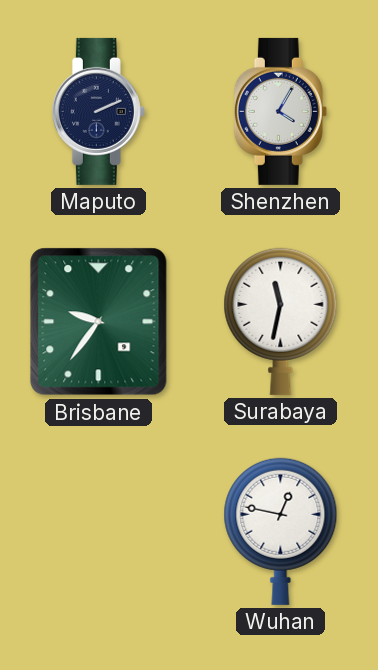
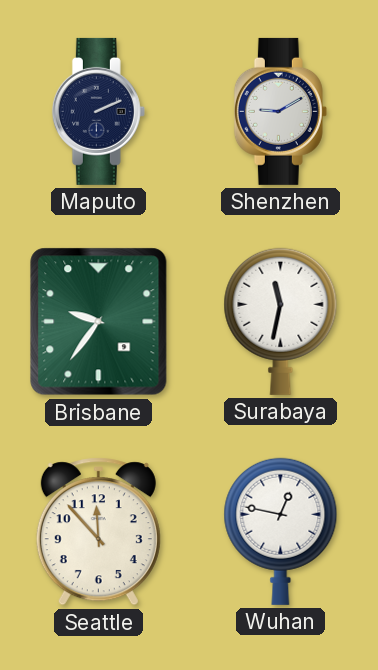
Shenzhen: 4:05 -> 9:10 (280, 111)
Seattle: none -> 11:53 (98, 532)
